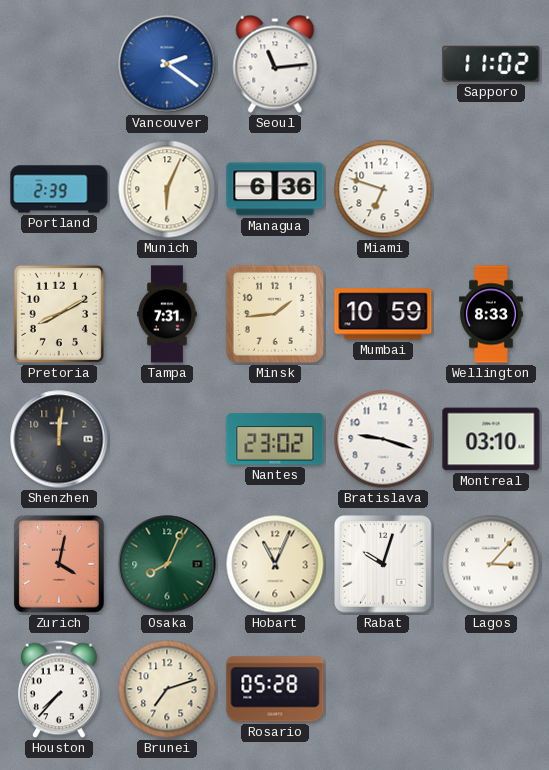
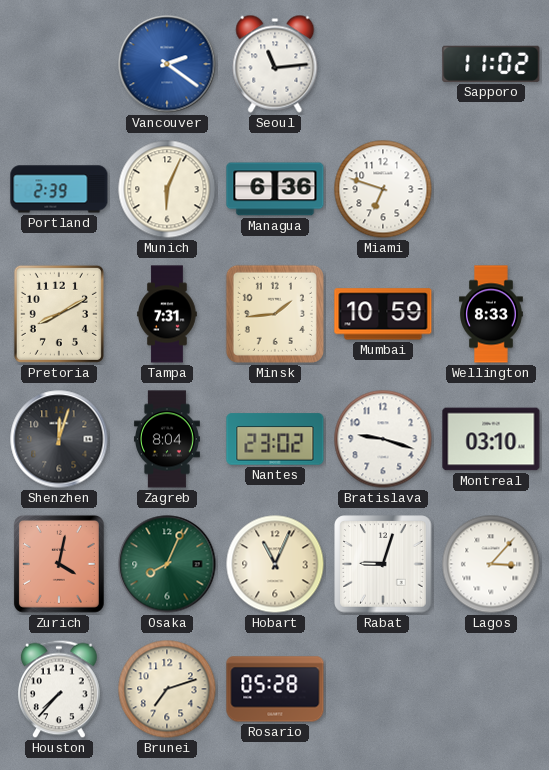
Shenzhen: 12:01 -> 12:03 (59, 439)
Zagreb: none -> 8:04 (167, 439)
Rabat: 10:03 -> 9:03 (383, 564)
